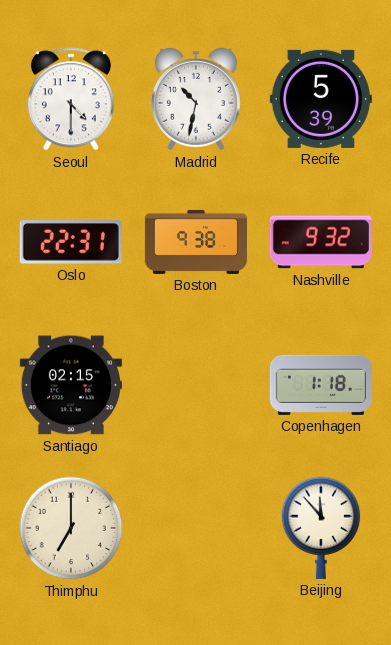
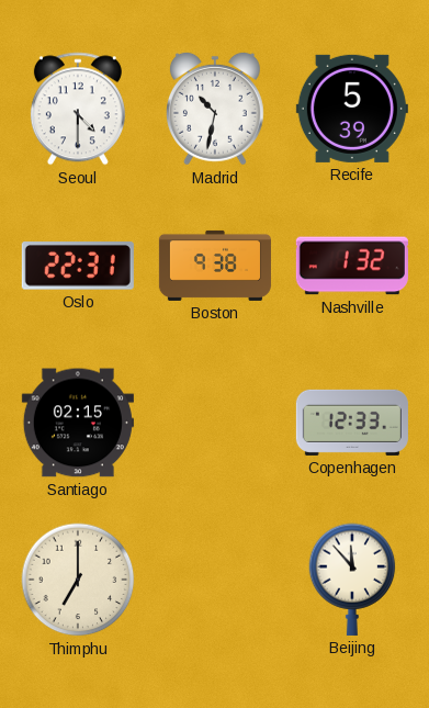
Nashville: 9:32 -> 1:32 (352, 266)
Copenhagen: 1:18 -> 12:33 (352, 423)
